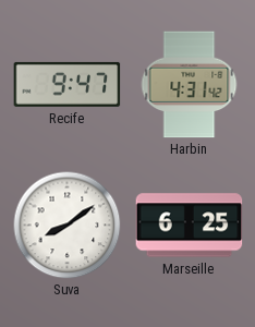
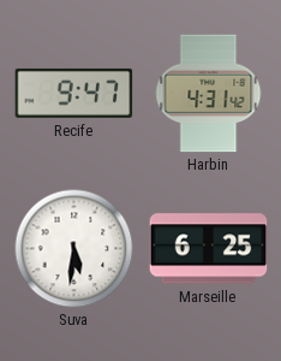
Suva: 8:09 -> 5:31 (74, 249)
